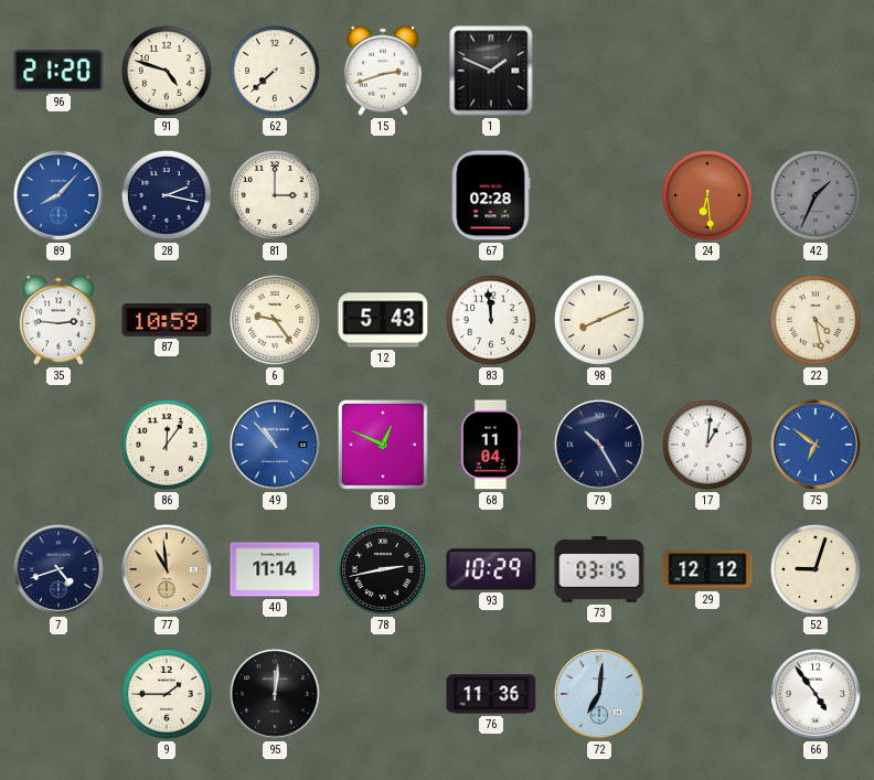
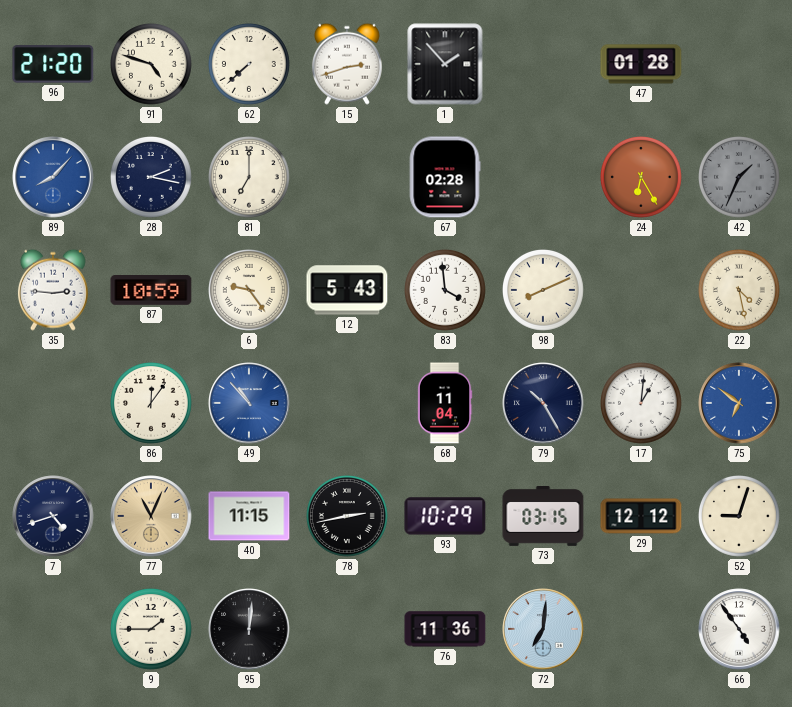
1: 1:49 -> 1:53 (445, 64)
47: none -> 01:28 (641, 64)
81: 3:00 -> 7:00 (250, 178)
24: 6:29 -> 6:25 (642, 178)
83: 11:59 -> 3:59 (446, 291)
58: 12:49 -> none (384, 446)
77: 10:59 -> 11:04 (151, 516)
40: 11:14 -> 11:15 (249, 516)
